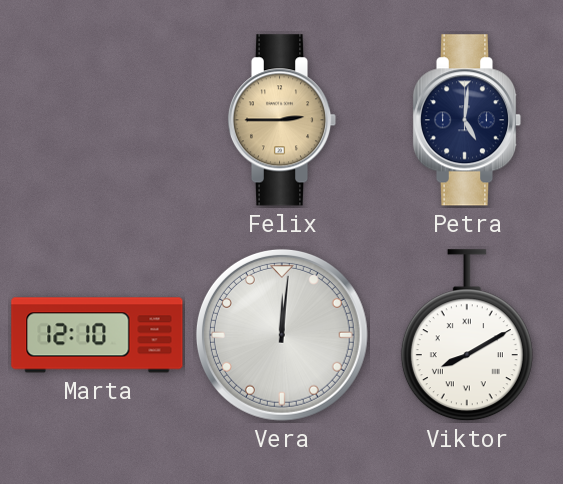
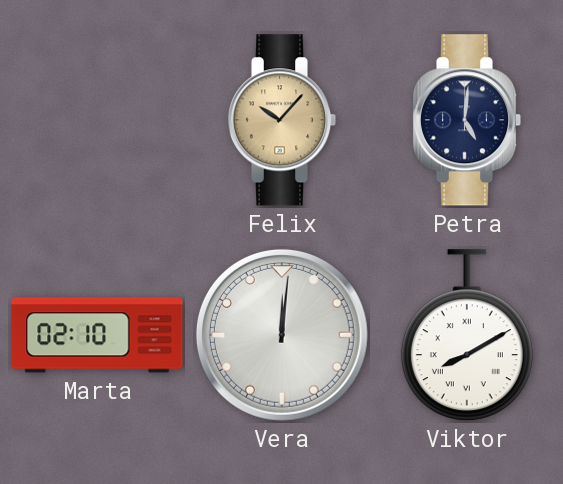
Felix: 2:45 -> 10:07 (282, 120)
Marta: 12:10 -> 02:10 (97, 335)
